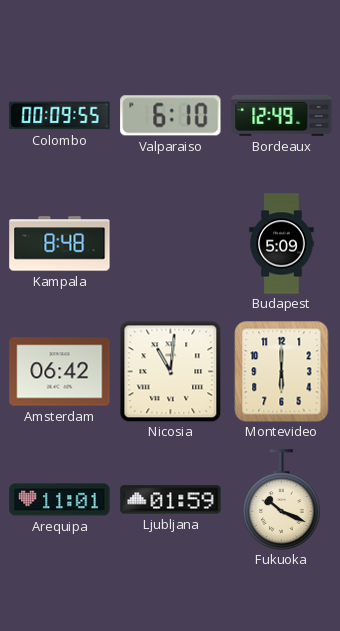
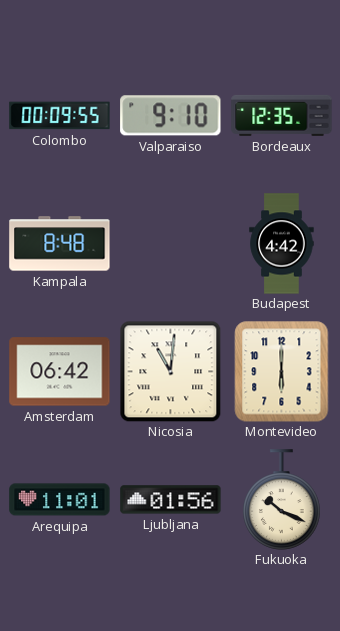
Valparaiso: 6:10 -> 9:10 (171, 116)
Bordeaux: 12:49 -> 12:35 (282, 115)
Budapest: 5:09 -> 4:42 (282, 244)
Ljubljana: 01:59 -> 01:56 (171, 500)
